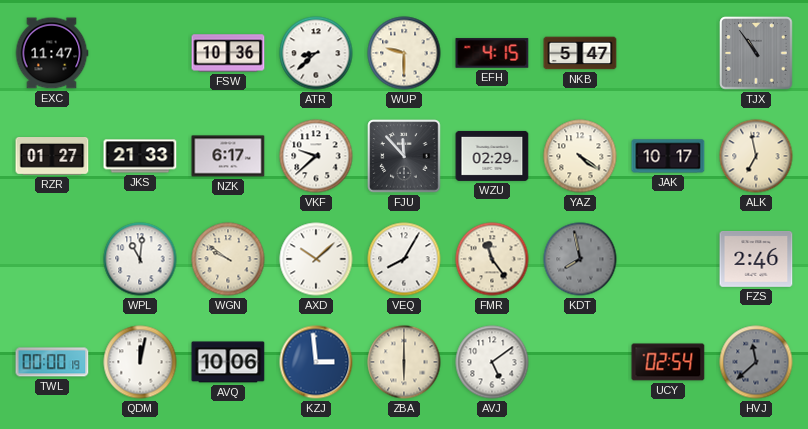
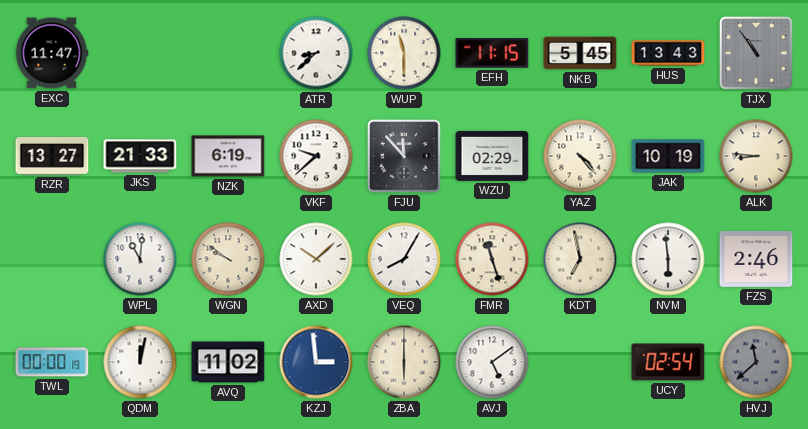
FSW: 10:36 -> none (228, 53)
WUP: 9:30 -> 11:30 (404, 53)
EFH: 4:15 -> 11:15 (492, 53)
NKB: 5:47 -> 5:45 (580, 53)
HUS: none -> 13:43 (668, 53)
RZR: 01:27 -> 13:27 (52, 157)
NZK: 6:17 -> 6:19 (228, 156)
YAZ: 4:21 -> 4:23 (580, 156)
JAK: 10:17 -> 10:19 (668, 156)
ALK: 6:58 -> 8:46 (756, 156)
FMR: 11:24 -> 11:27 (492, 259)
KDT: 7:58 -> 6:58 (580, 259)
KDT dial: grey -> cream (580, 259)
NVM: none -> 5:59 (668, 259)
AVQ: 10:06 -> 11:02 (228, 362)
